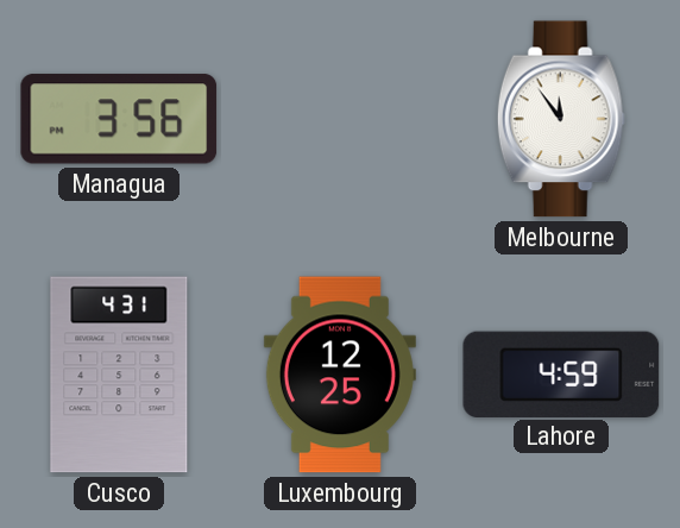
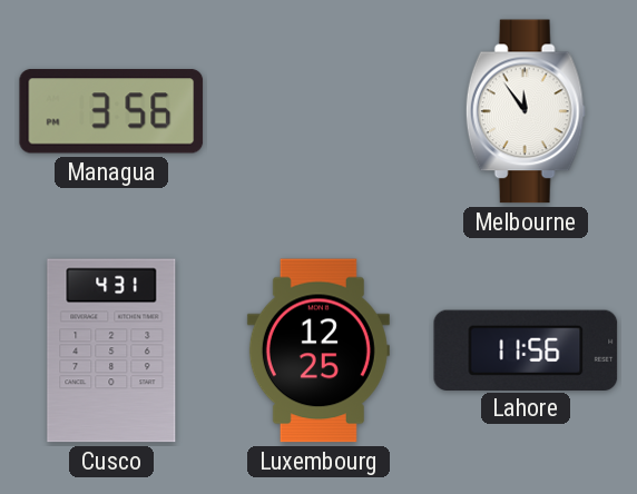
Lahore: 4:59 -> 11:56 (526, 349)
